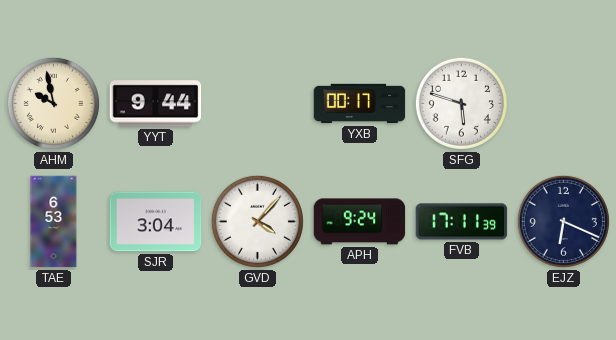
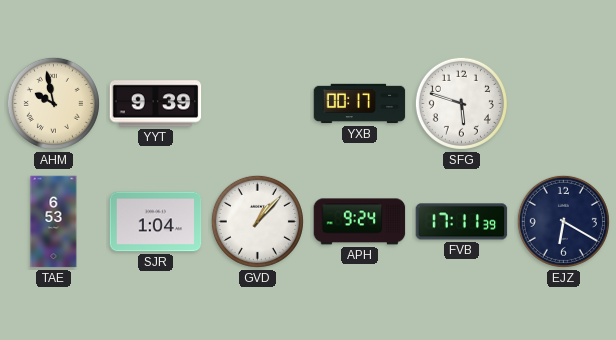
YYT: 9:44 -> 9:39 (156, 104)
SJR: 3:04 -> 1:04 (156, 222)
GVD: 4:07 -> 1:07 (257, 221)
EJZ: 6:19 -> 6:20 (563, 221)
